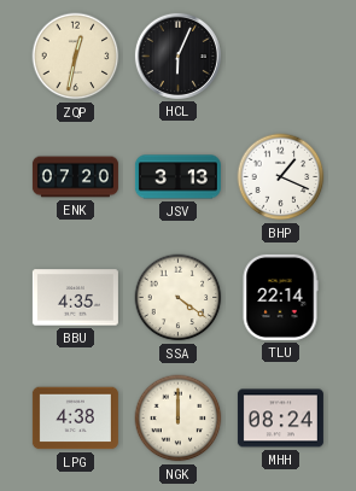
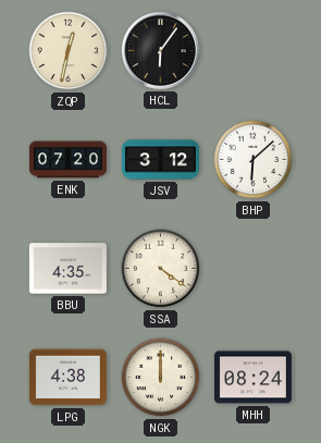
HCL: 6:04 -> 6:06 (160, 50)
JSV: 3:13 -> 3:12 (160, 160)
BHP: 1:19 -> 6:08 (254, 160)
TLU: 22:14 -> none (280, 297)
